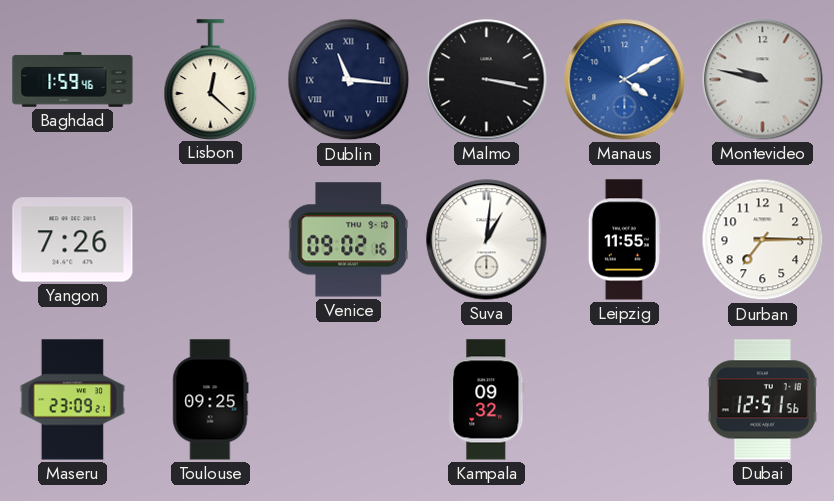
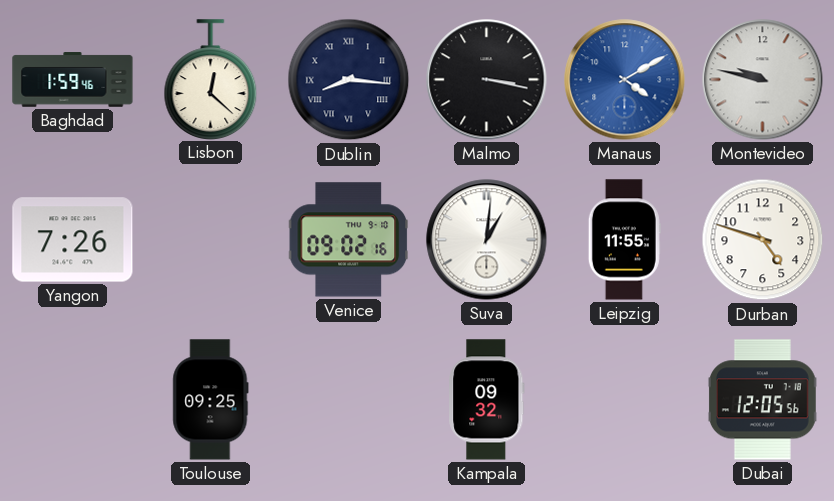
Dublin: 11:16 -> 8:16 (349, 80)
Durban: 7:15 -> 4:48 (763, 240)
Maseru: 23:09 -> none (72, 400)
Dubai: 12:51 -> 12:05 (762, 400)
